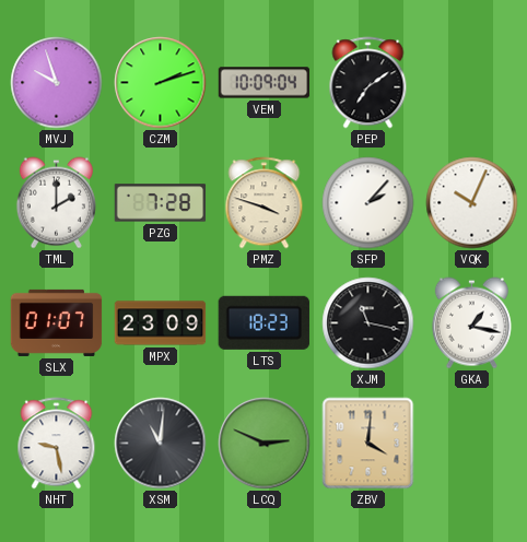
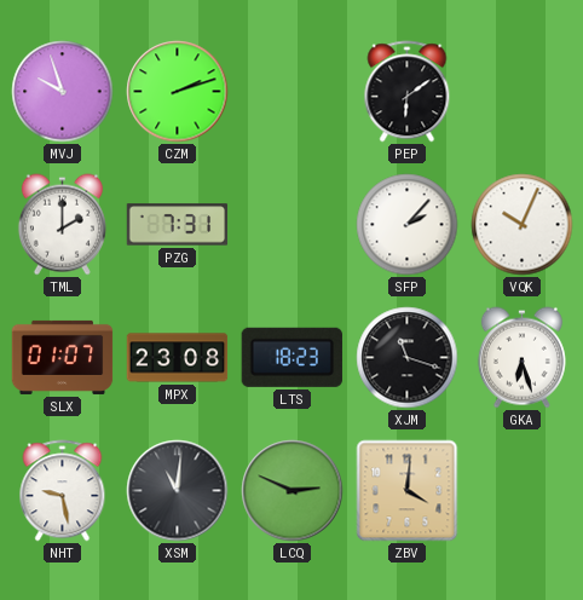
VEM: 10:09 -> none (265, 83)
PEP: 7:09 -> 6:09 (408, 92)
PZG: 7:28 -> 7:31 (178, 225)
PMZ: 3:48 -> none (265, 203)
MPX: 23:09 -> 23:08 (178, 358)
XJM: 11:17 -> 11:18 (408, 358)
GKA: 1:17 -> 6:27 (521, 358)
